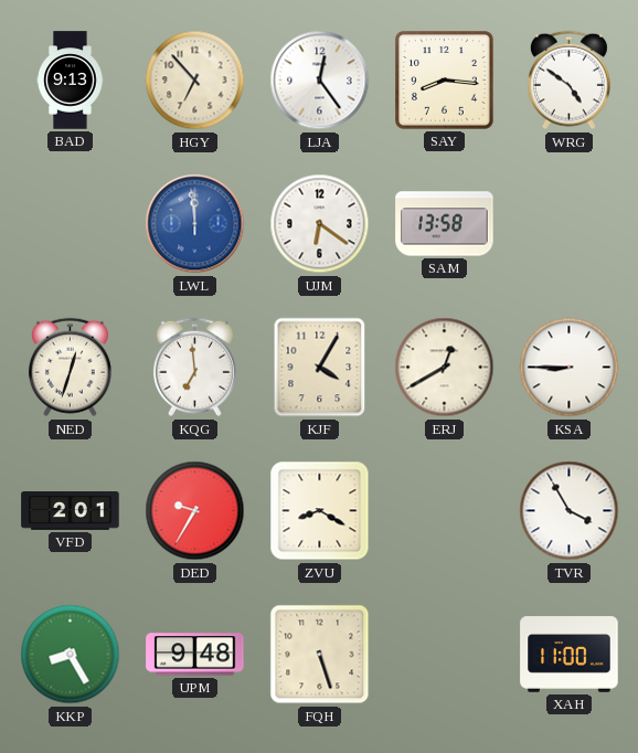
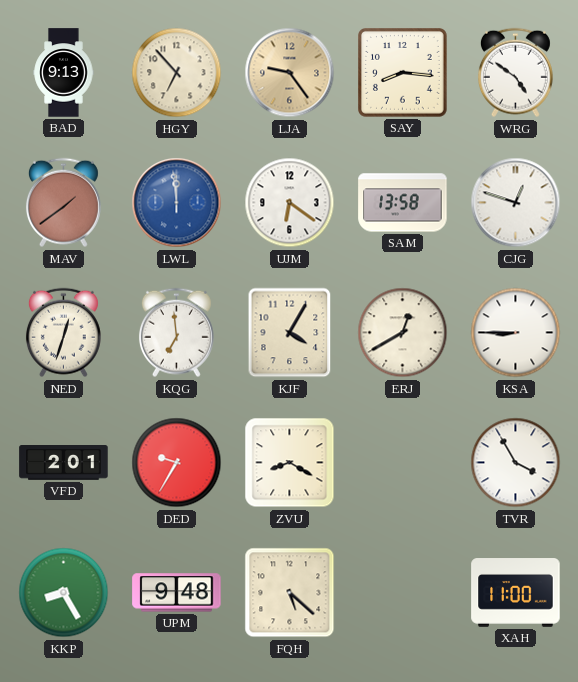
LJA: 12:24 -> 9:24 (290, 73)
LJA dial: white -> champagne (290, 73)
MAV: none -> 1:39 (63, 203)
CJG: none -> 12:48 (516, 203)
FQH: 5:27 -> 5:22 (290, 593)
